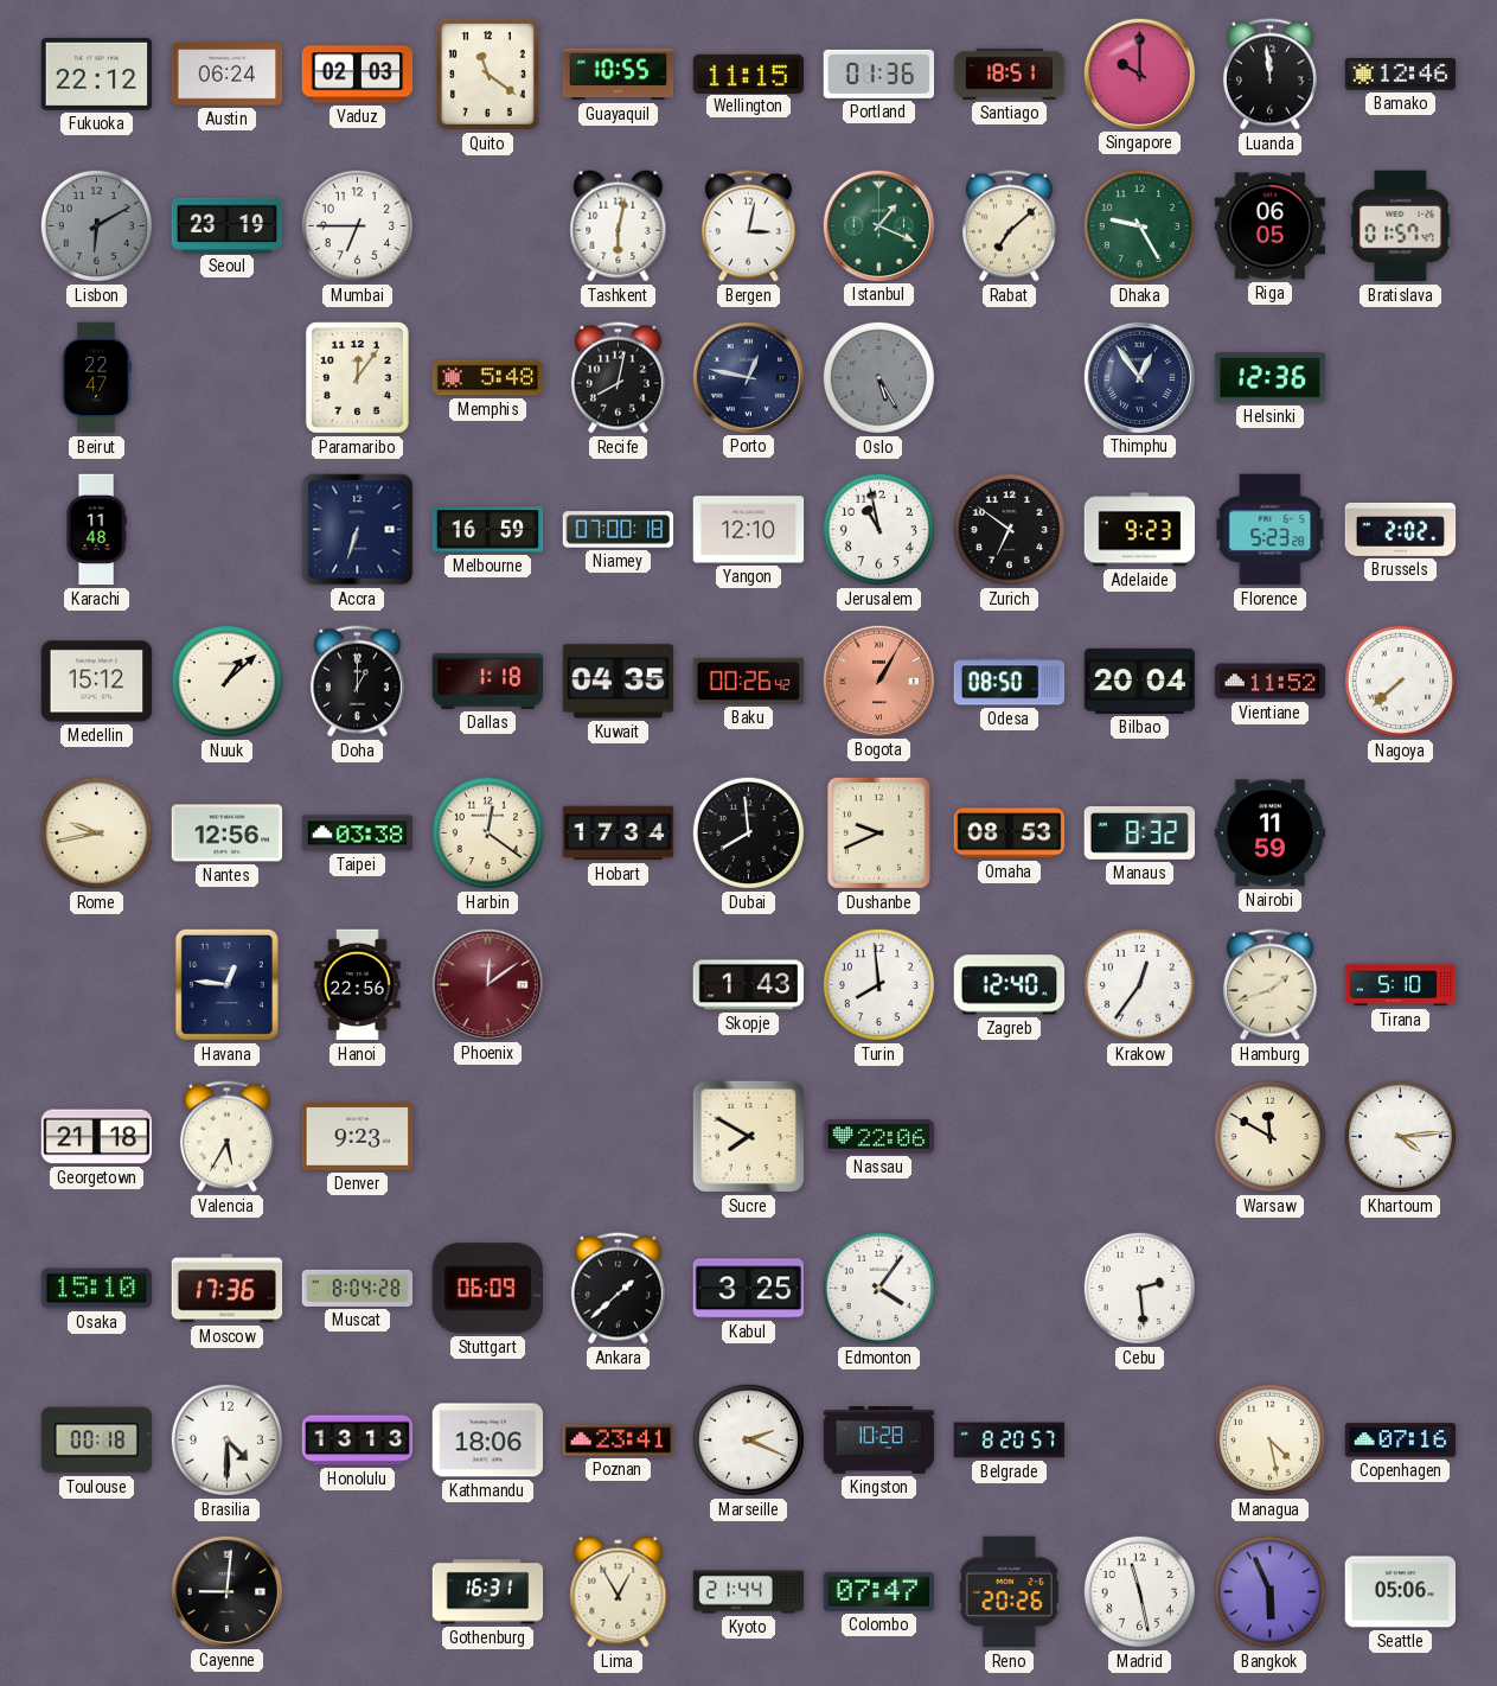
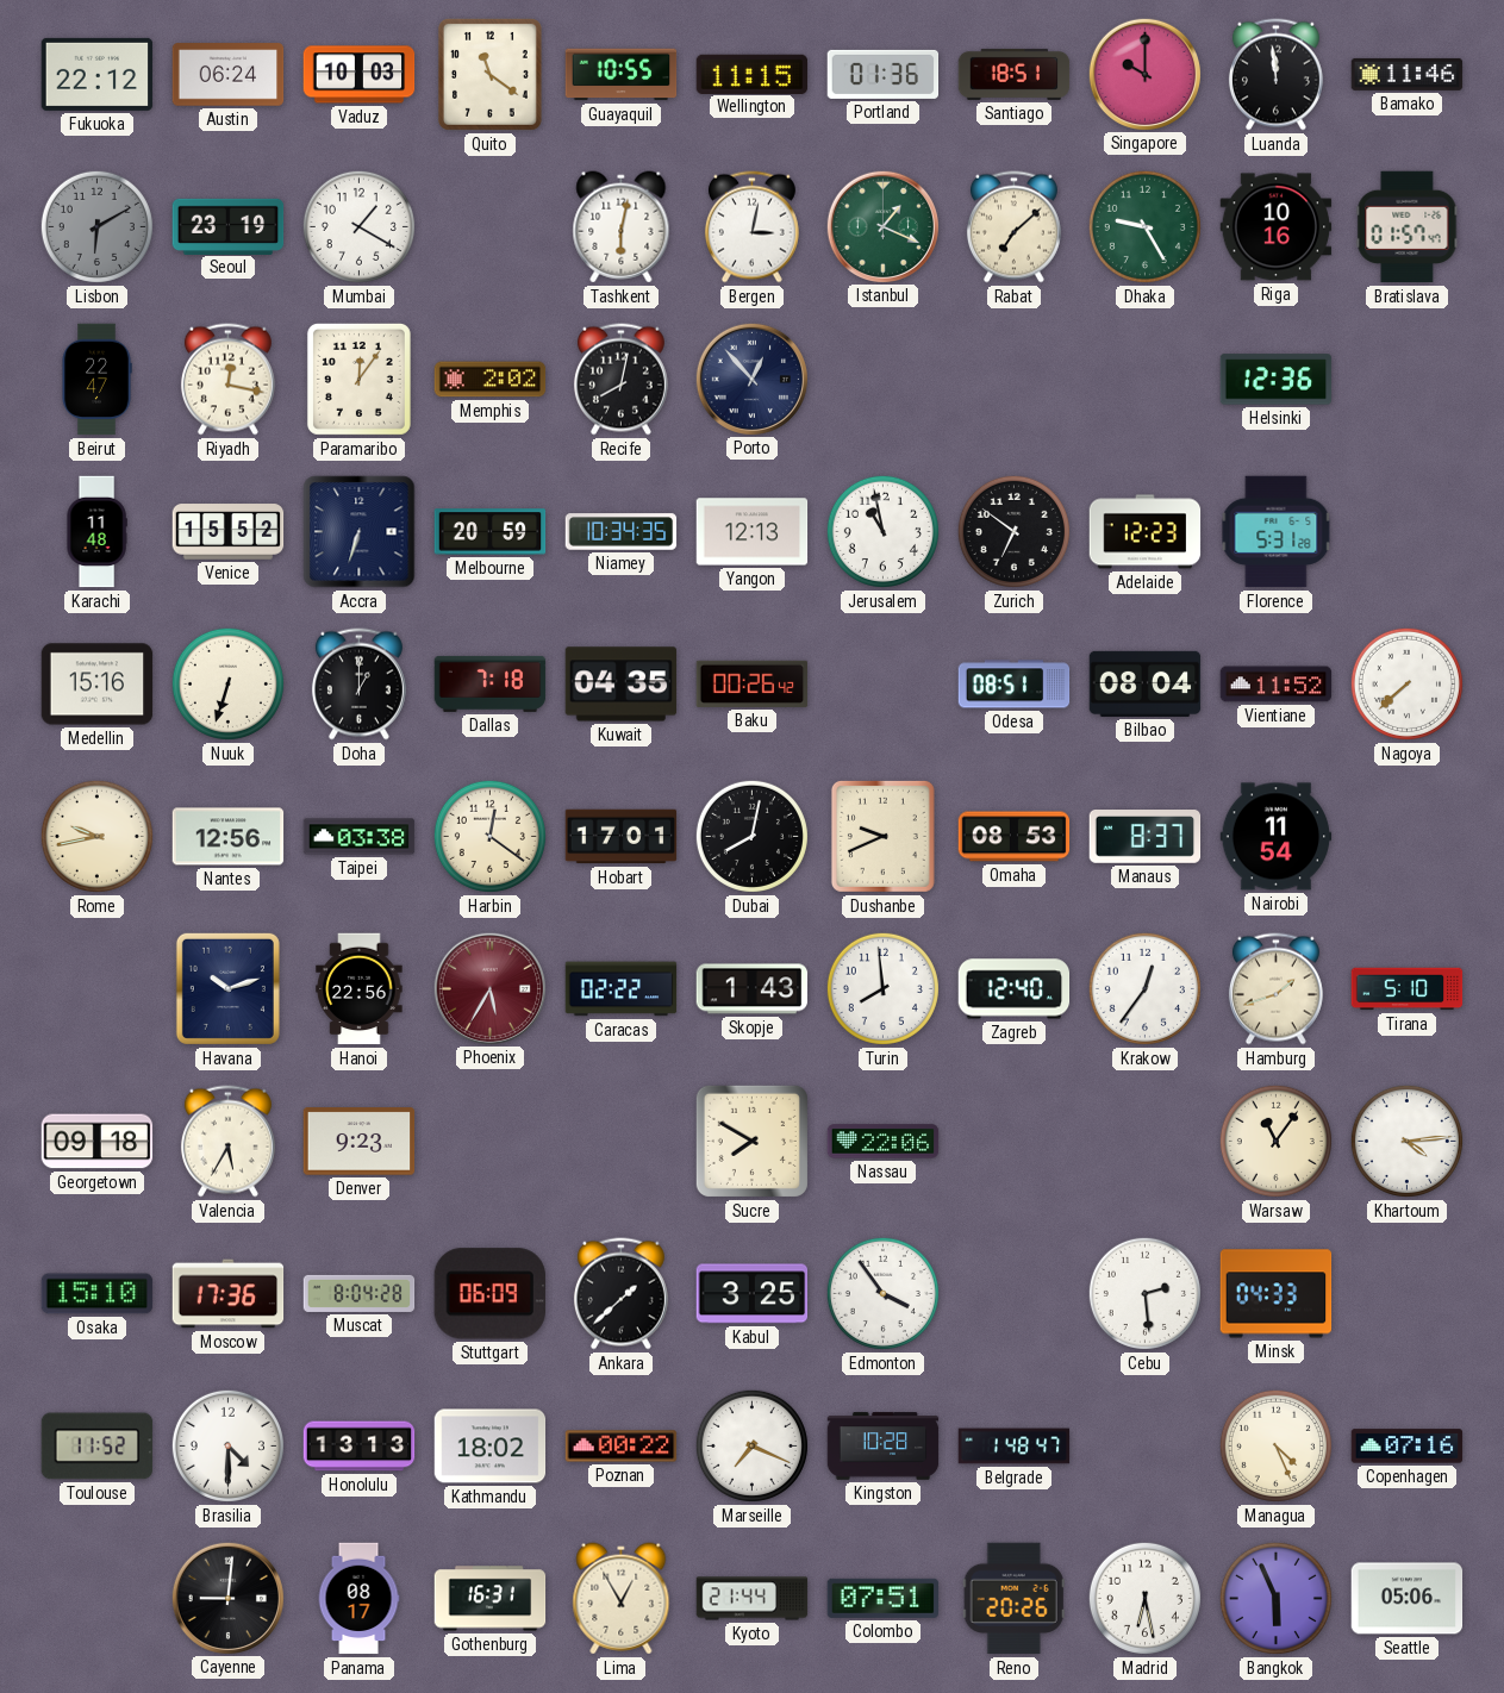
Vaduz: 02:03 -> 10:03 (360, 75)
Bamako: 12:46 -> 11:46 (1408, 74)
Mumbai: 6:45 -> 1:20 (358, 226)
Riga: 06:05 -> 10:16 (1277, 227)
Riyadh: none -> 12:17 (227, 380)
Memphis: 5:48 -> 2:02 (491, 380)
Porto: 12:47 -> 12:53 (751, 379)
Oslo: 5:25 -> none (878, 377)
Thimphu: 12:54 -> none (1139, 377)
Venice: none -> 15:52 (229, 532)
Melbourne: 16:59 -> 20:59 (491, 532)
Niamey: 07:00 -> 10:34 (622, 532)
Yangon: 12:10 -> 12:13 (753, 532)
Adelaide: 9:23 -> 12:23 (1146, 532)
Florence: 5:23 -> 5:31 (1277, 532)
Brussels: 2:02 -> none (1401, 529)
Medellin: 15:12 -> 15:16 (98, 685)
Nuuk: 1:08 -> 6:33 (227, 683)
Dallas: 1:18 -> 7:18 (491, 683)
Bogota: 1:05 -> none (878, 681)
Odesa: 08:50 -> 08:51 (1015, 685)
Bilbao: 20:04 -> 08:04 (1146, 683)
Hobart: 17:34 -> 17:01 (622, 837)
Dubai: 7:59 -> 8:02 (751, 836)
Manaus: 8:32 -> 8:37 (1146, 837)
Nairobi: 11:59 -> 11:54 (1277, 837)
Havana: 12:46 -> 10:12 (227, 988)
Phoenix: 12:09 -> 5:35 (489, 988)
Caracas: none -> 02:22 (622, 989)
Georgetown: 21:18 -> 09:18 (98, 1142)
Warsaw: 11:50 -> 11:06 (1275, 1141)
Edmonton: 4:06 -> 3:54 (882, 1293)
Minsk: none -> 04:33 (1277, 1294)
Toulouse: 00:18 -> 11:52 (98, 1447)
Kathmandu: 18:06 -> 18:02 (491, 1447)
Poznan: 23:41 -> 00:22 (622, 1447)
Marseille: 2:19 -> 7:19 (751, 1445)
Belgrade: 8:20 -> 1:48 (1015, 1447)
Managua: 4:28 -> 4:26 (1275, 1445)
Panama: none -> 08:17 (358, 1599)
Colombo: 07:47 -> 07:51 (884, 1598)
Madrid: 11:28 -> 6:28 (1144, 1598)
